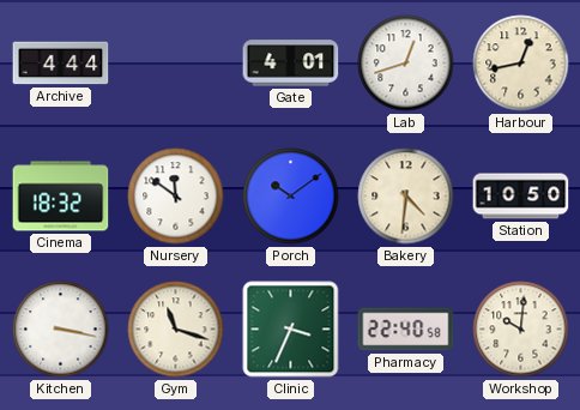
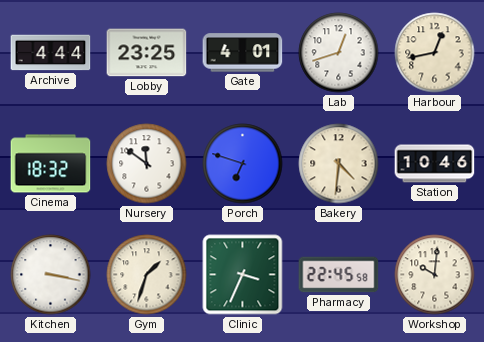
Lobby: none -> 23:25 (147, 53)
Porch: 10:09 -> 6:48 (243, 164)
Station: 10:50 -> 10:46 (435, 164)
Gym: 11:18 -> 1:33 (147, 275)
Pharmacy: 22:40 -> 22:45 (339, 275)
